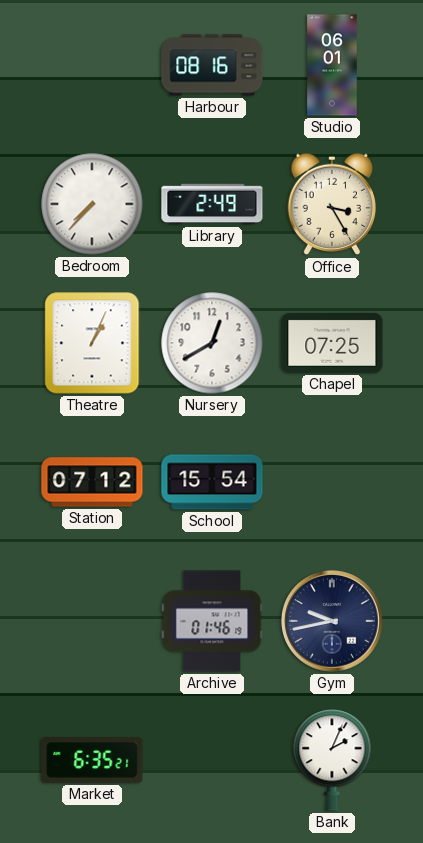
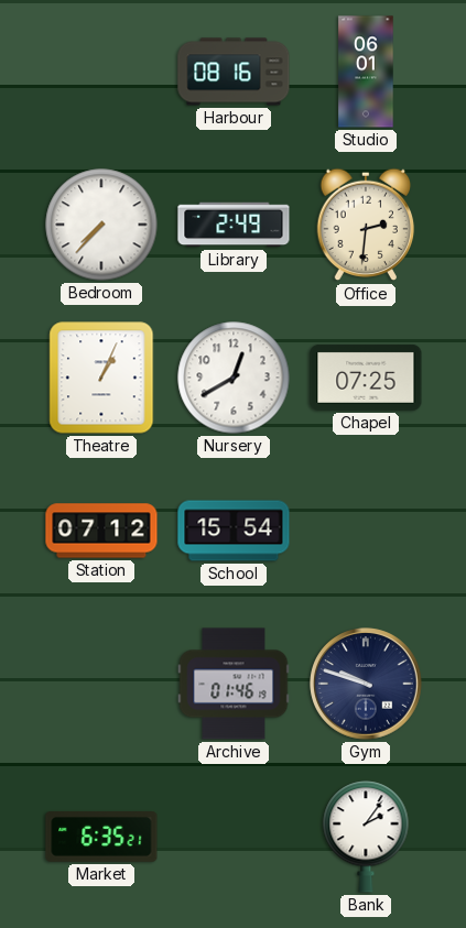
Office: 3:25 -> 2:31 (366, 225)
Gym: 9:43 -> 9:48 (366, 684)
Bank: 2:04 -> 2:06 (366, 837)
